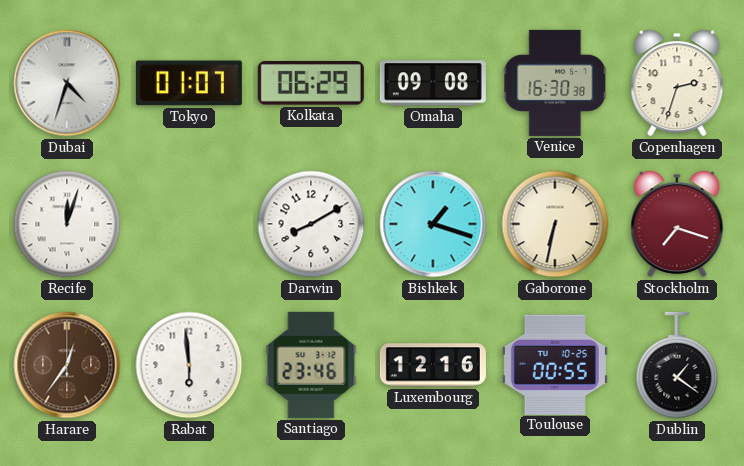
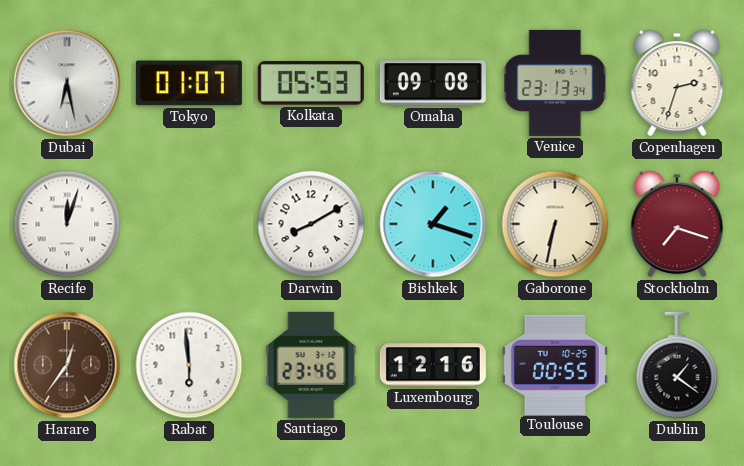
Dubai: 4:33 -> 6:28 (67, 83)
Kolkata: 06:29 -> 05:53 (311, 83)
Venice: 16:30 -> 23:13 (555, 83)
